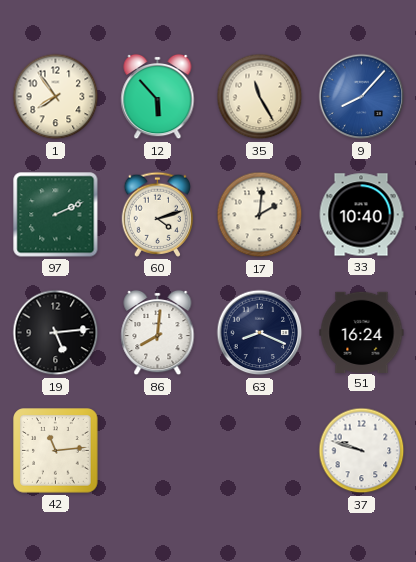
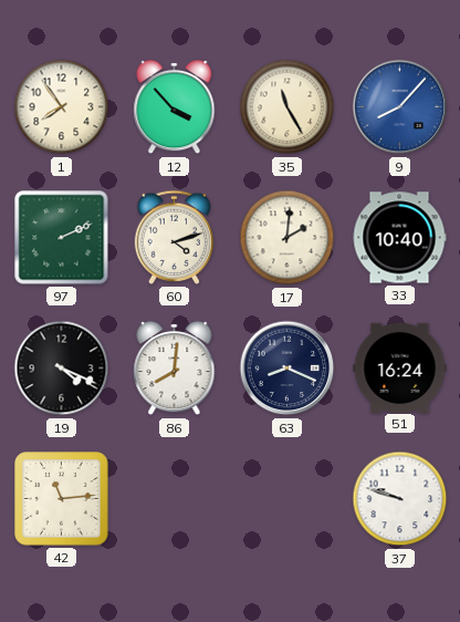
12: 5:53 -> 3:53 (175, 107)
19: 5:14 -> 4:19 (62, 369)
